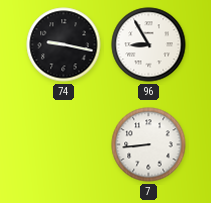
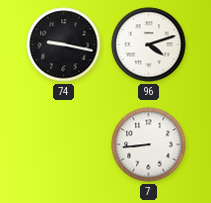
96: 8:55 -> 4:12 (149, 45)
